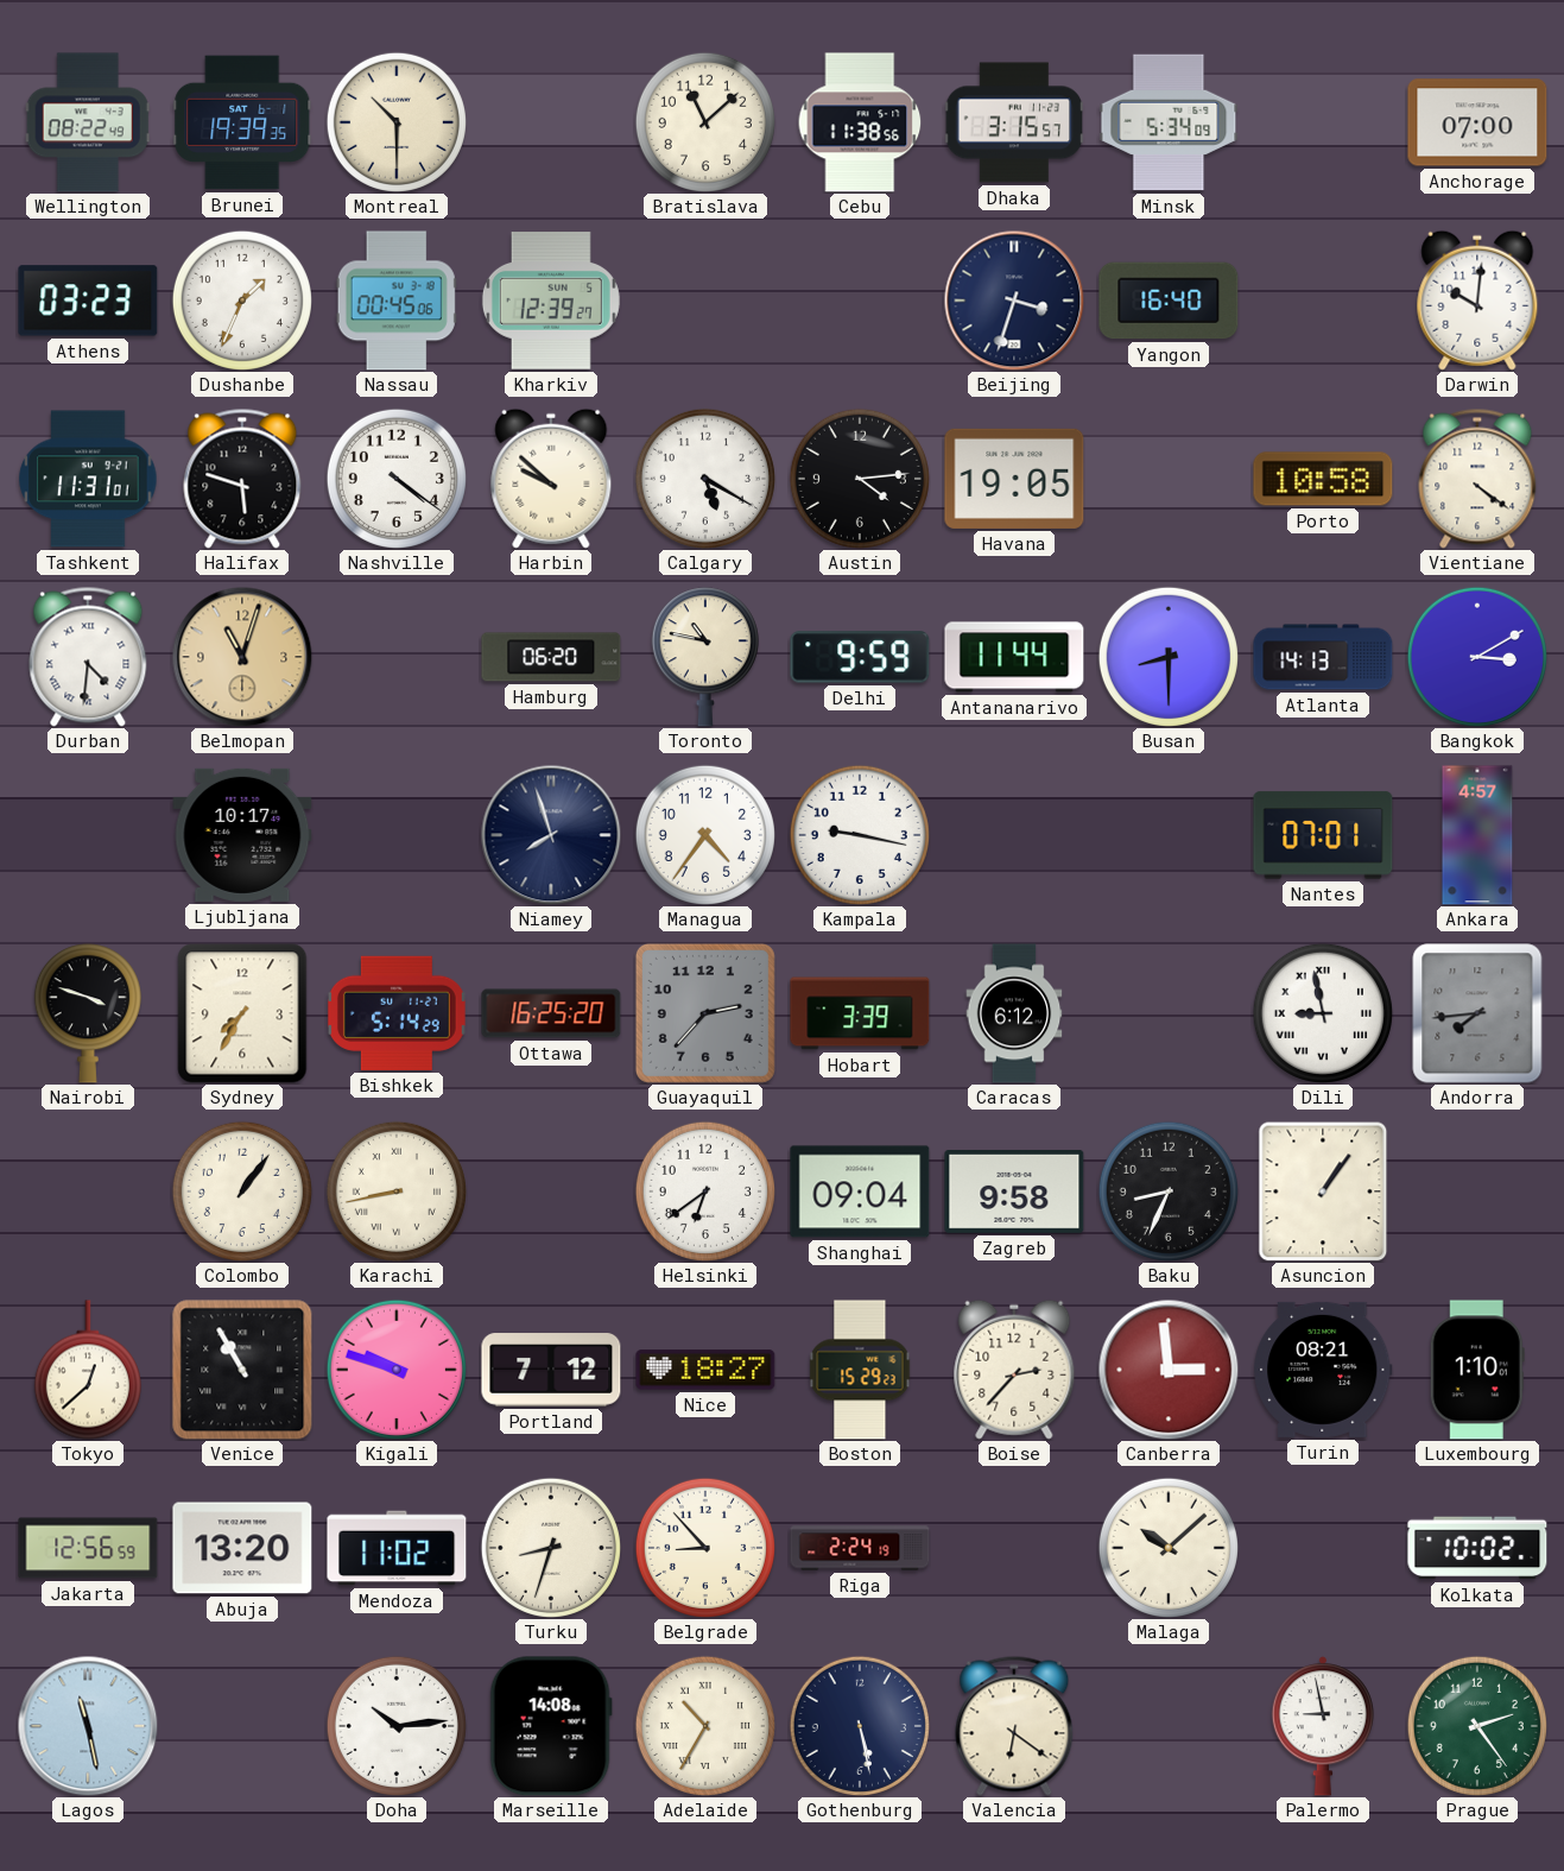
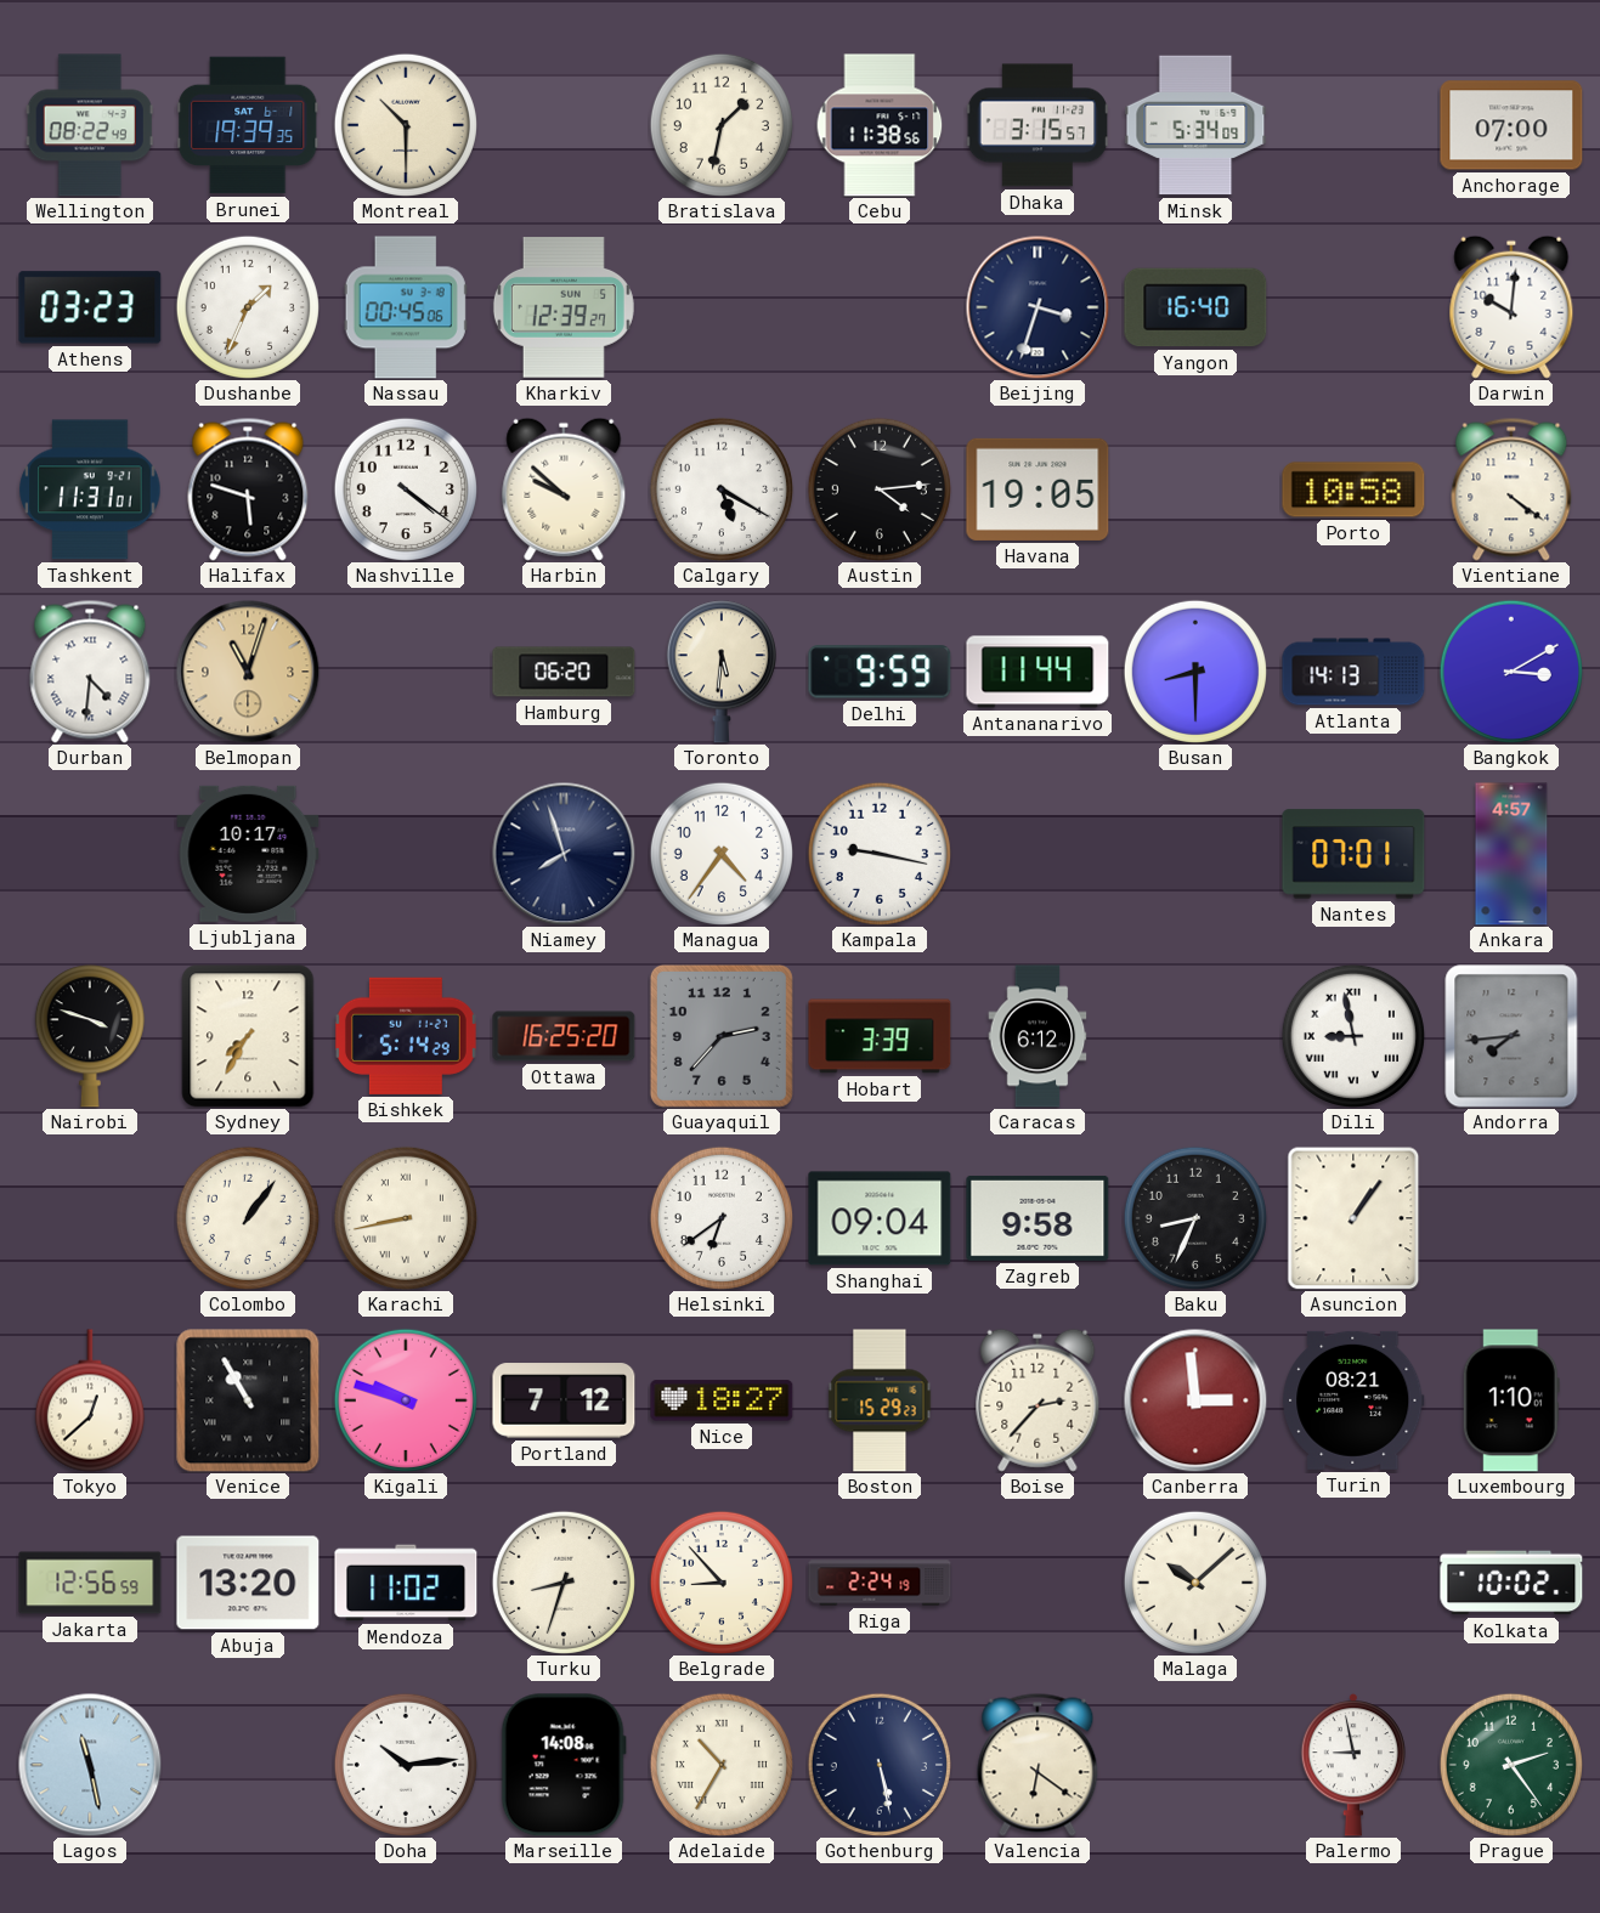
Bratislava: 11:08 -> 1:32 (722, 125)
Toronto: 10:47 -> 5:31 (722, 672)
